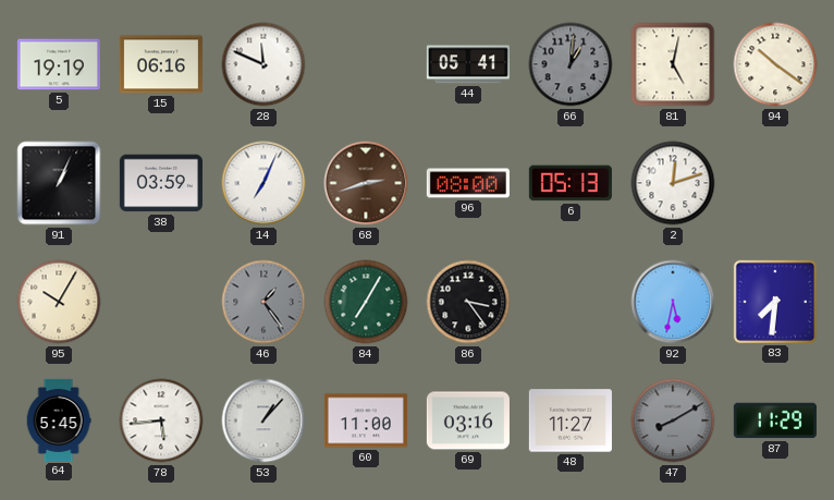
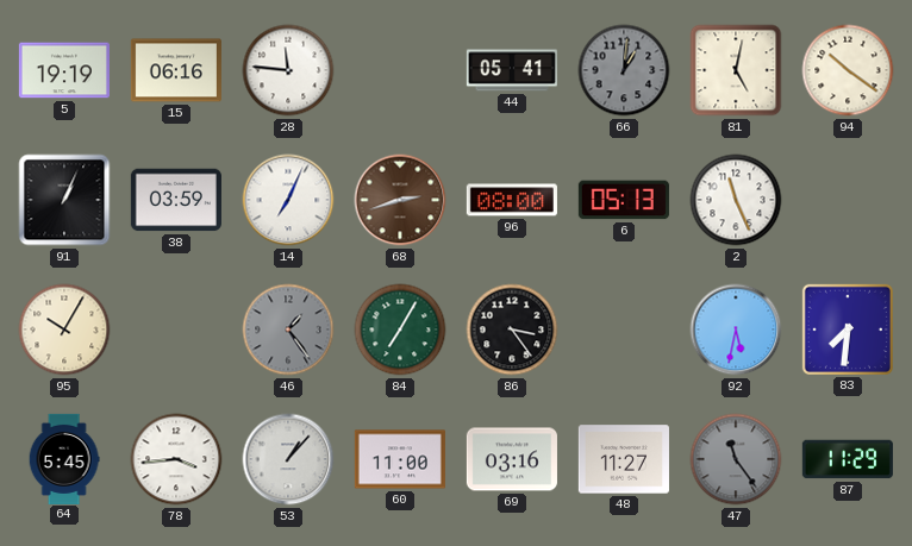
28: 11:49 -> 11:46 (288, 70)
2: 12:12 -> 11:26 (736, 200)
78: 5:44 -> 3:44 (176, 459)
47: 8:10 -> 11:24 (736, 459)
